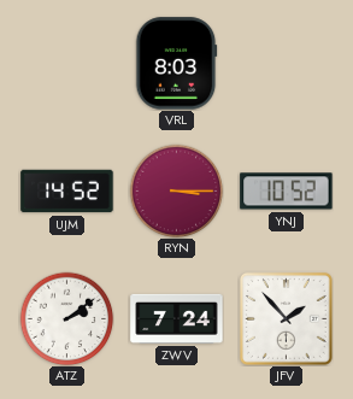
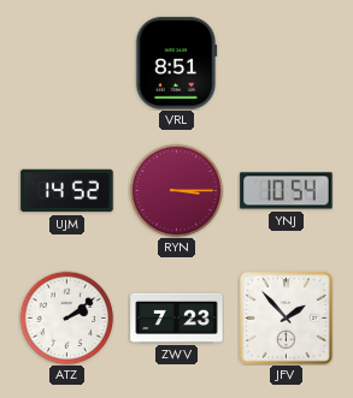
VRL: 8:03 -> 8:51 (176, 64)
YNJ: 10:52 -> 10:54 (287, 191)
ZWV: 7:24 -> 7:23 (177, 317)
